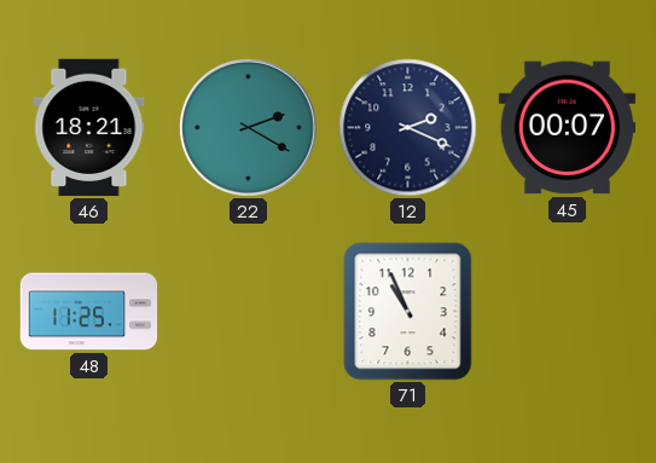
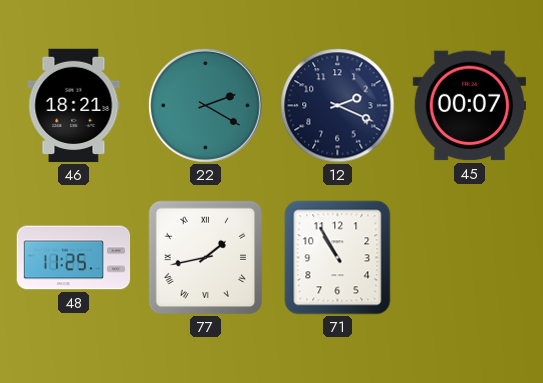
77: none -> 1:43 (206, 258)
71: 10:56 -> 10:55 (338, 258)
